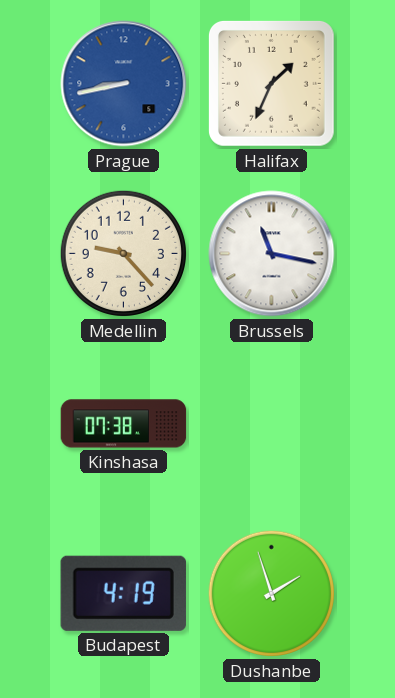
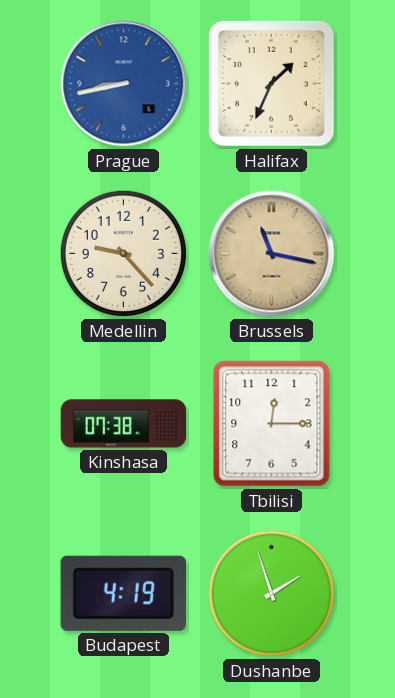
Brussels dial: white -> champagne (272, 254)
Tbilisi: none -> 12:15 (272, 424)
